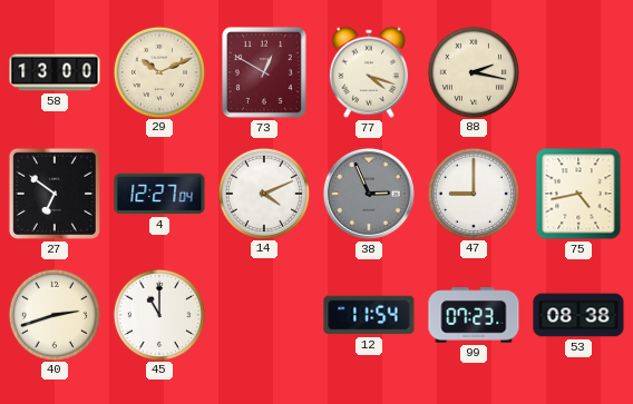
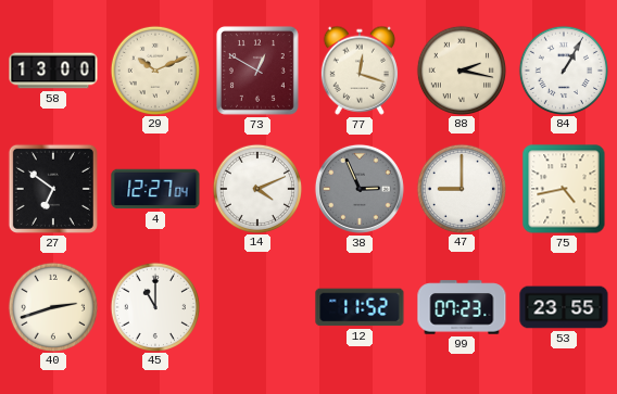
77: 4:18 -> 12:18 (360, 71)
84: none -> 1:05 (563, 69)
12: 11:54 -> 11:52 (360, 307)
53: 08:38 -> 23:55 (564, 307)
